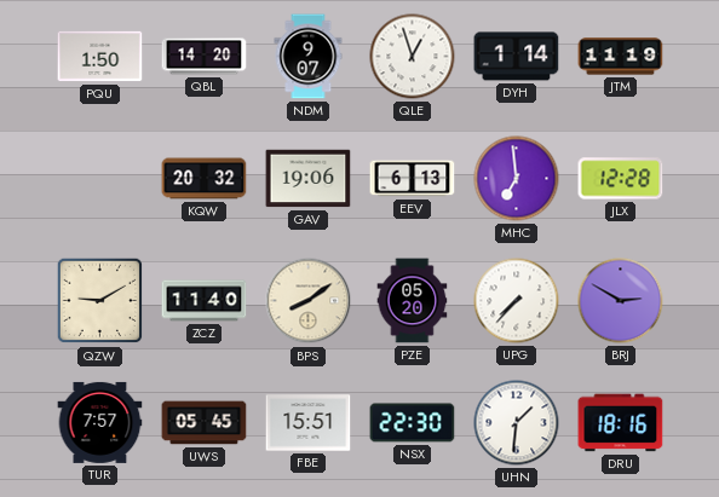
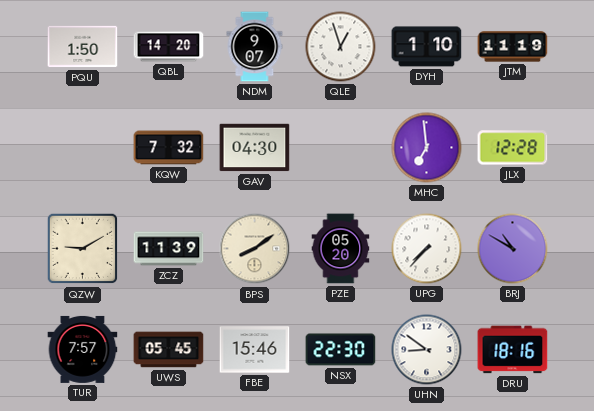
DYH: 1:14 -> 1:10 (427, 47)
KQW: 20:32 -> 7:32 (169, 148)
GAV: 19:06 -> 04:30 (255, 148)
EEV: 6:13 -> none (413, 179)
ZCZ: 11:40 -> 11:39 (169, 249)
BRJ: 2:50 -> 10:50 (513, 249)
FBE: 15:51 -> 15:46 (255, 350)
UHN: 1:31 -> 8:51 (427, 350)
